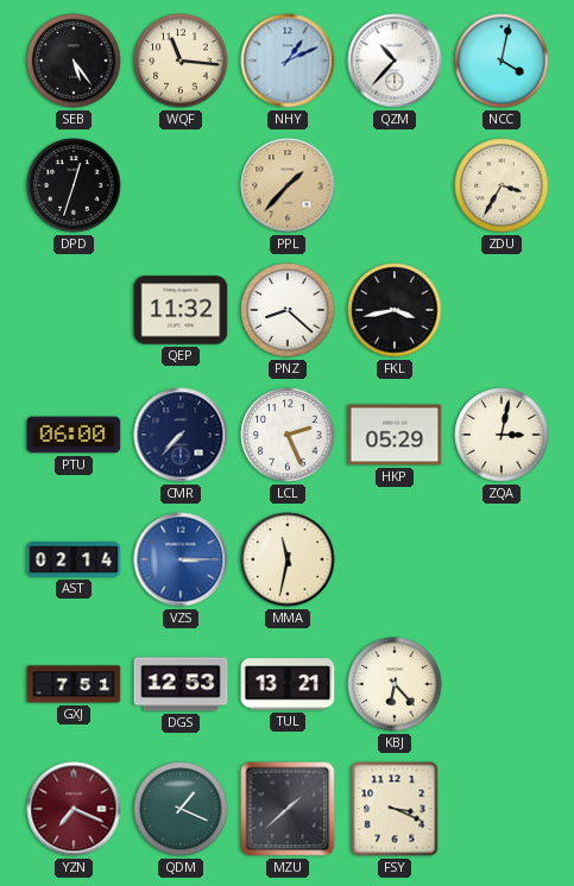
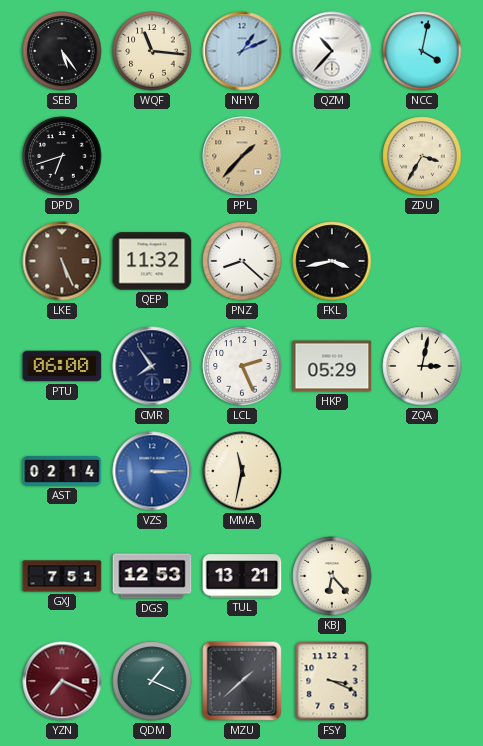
DPD: 12:33 -> 6:42 (62, 156)
LKE: none -> 5:26 (62, 261)
CMR: 7:37 -> 7:54 (152, 366)
